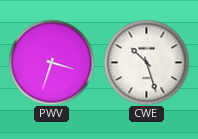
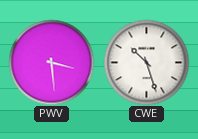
PWV: 3:33 -> 3:29 (51, 62)
